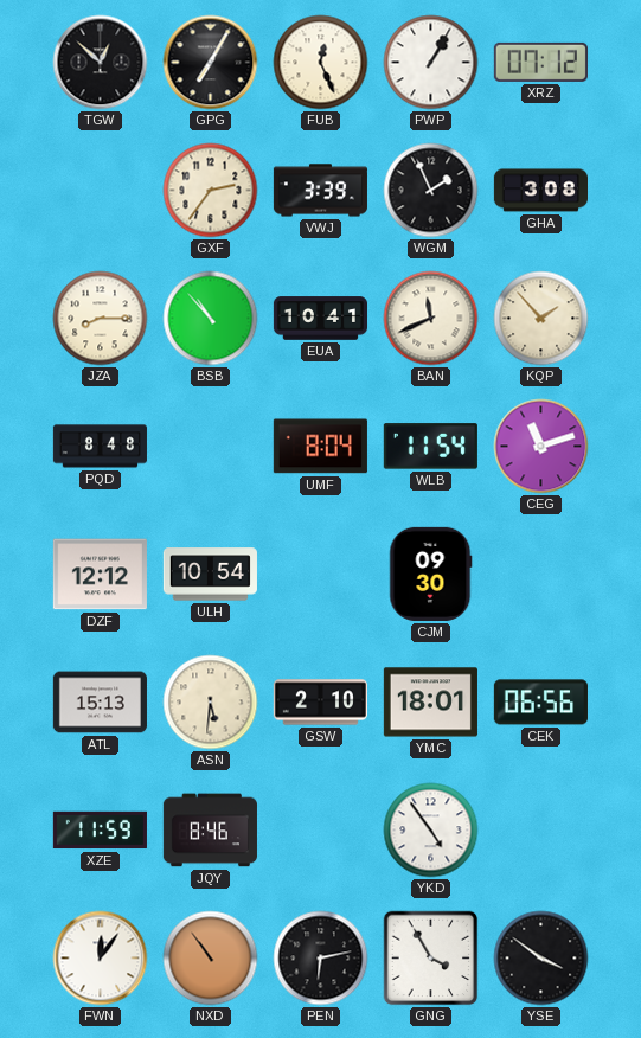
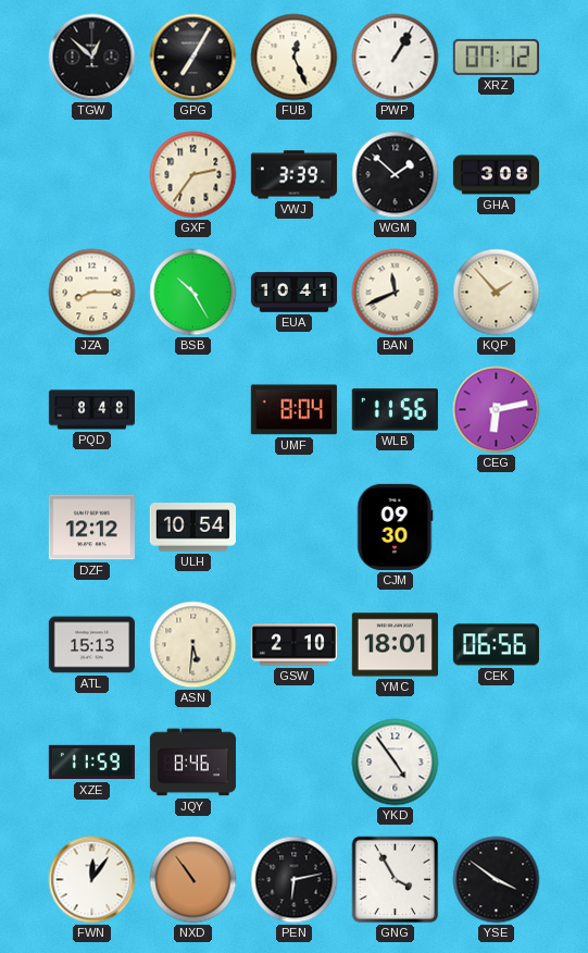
WGM: 1:56 -> 1:52 (396, 175)
BSB: 10:53 -> 10:25 (193, 293)
WLB: 11:54 -> 11:56 (395, 410)
CEG: 11:12 -> 6:13 (497, 410)
